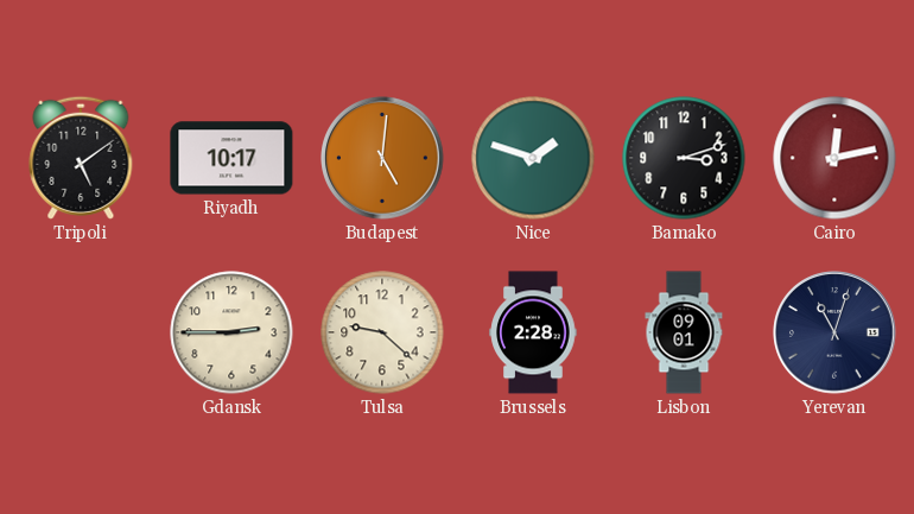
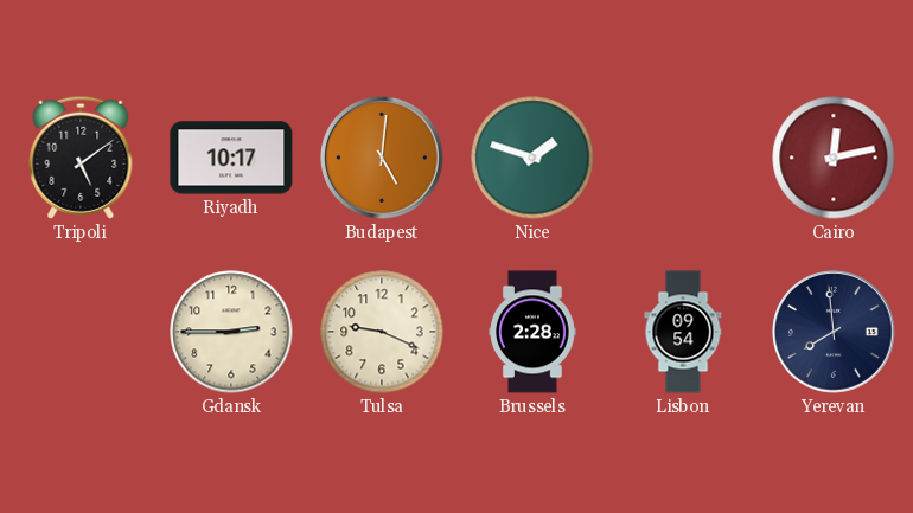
Bamako: 3:12 -> none (684, 158)
Tulsa: 9:22 -> 9:19 (382, 332)
Lisbon: 09:01 -> 09:54 (683, 332)
Yerevan: 11:03 -> 7:59 (834, 332)
